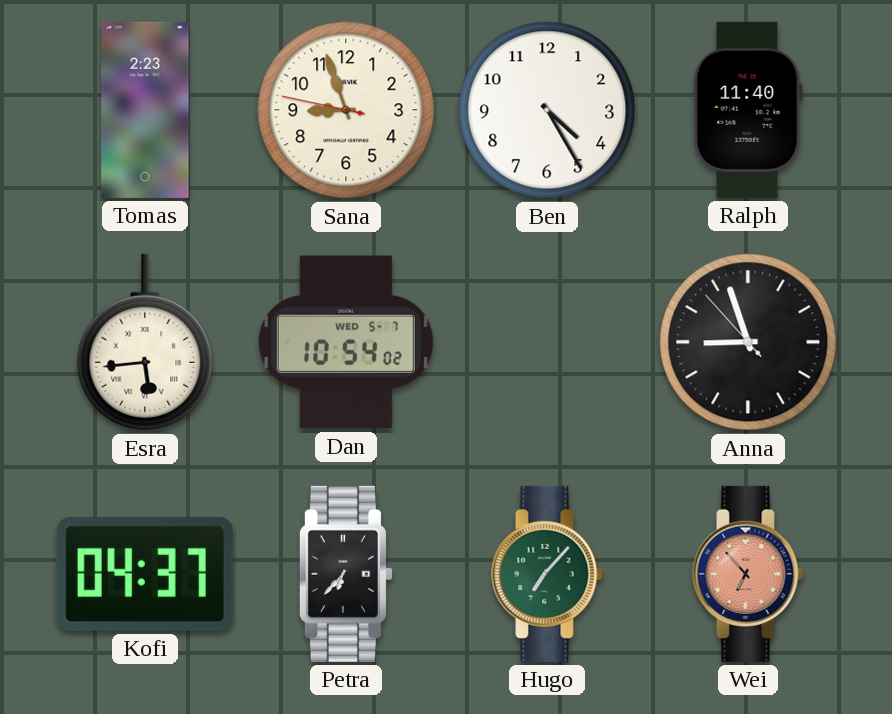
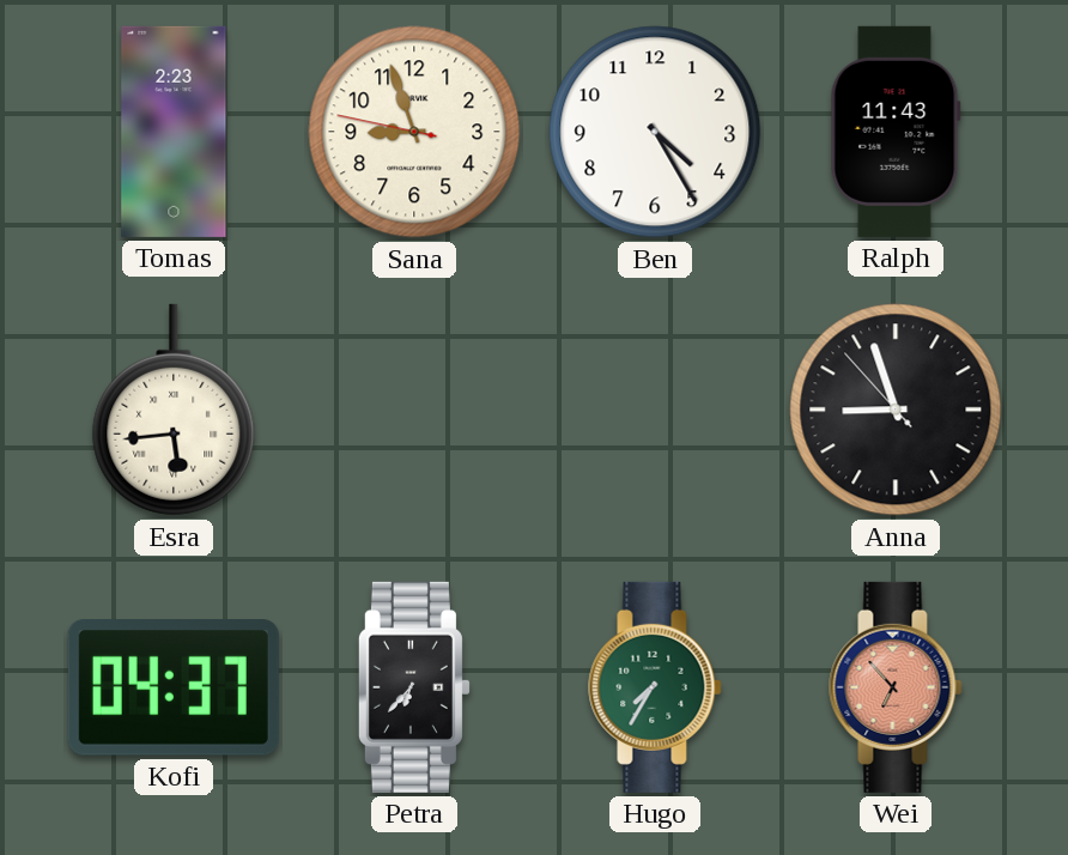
Ralph: 11:40 -> 11:43 (896, 132)
Dan: 10:54 -> none (346, 342)
Hugo: 7:07 -> 7:35 (655, 687)
